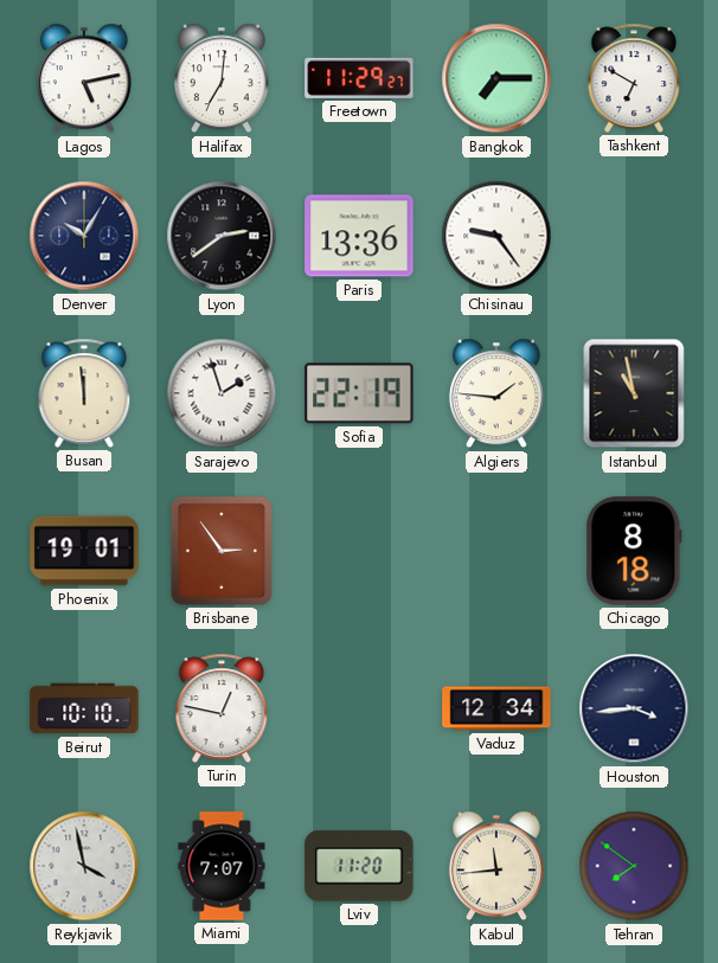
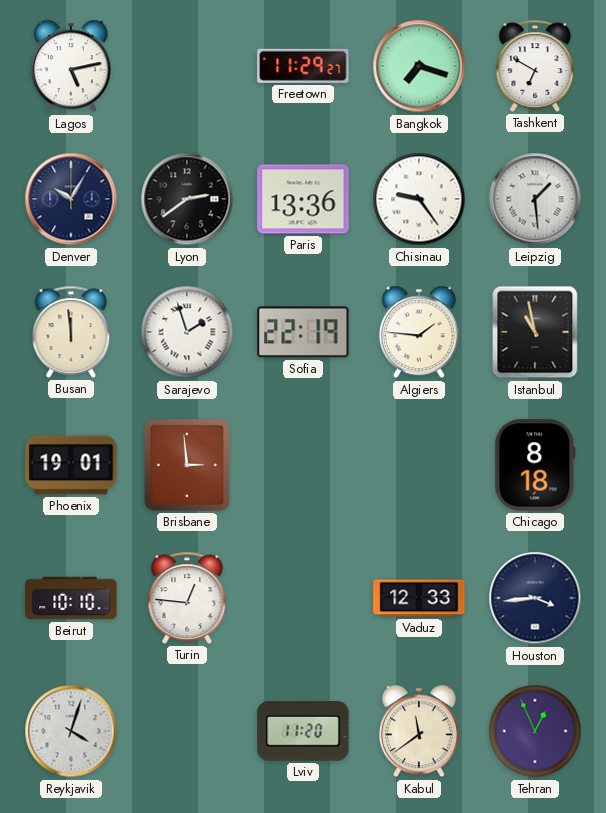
Halifax: 7:01 -> none (222, 78)
Bangkok: 7:15 -> 7:18 (419, 66)
Leipzig: none -> 1:29 (535, 199)
Brisbane: 2:54 -> 2:59 (187, 465)
Turin: 12:47 -> 12:46 (187, 598)
Vaduz: 12:34 -> 12:33 (419, 598)
Reykjavik: 3:58 -> 4:03 (71, 731)
Miami: 7:07 -> none (222, 866)
Kabul: 11:44 -> 11:39 (419, 731)
Tehran: 7:51 -> 12:56 (535, 731)
